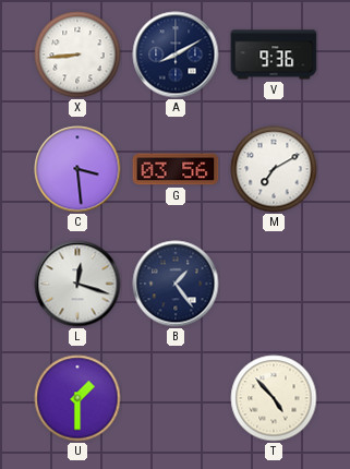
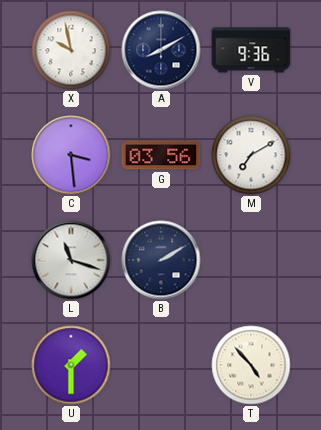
X: 8:44 -> 9:58 (71, 50)
L: 12:18 -> 11:18 (71, 260)
B: 1:24 -> 2:10 (161, 260)
